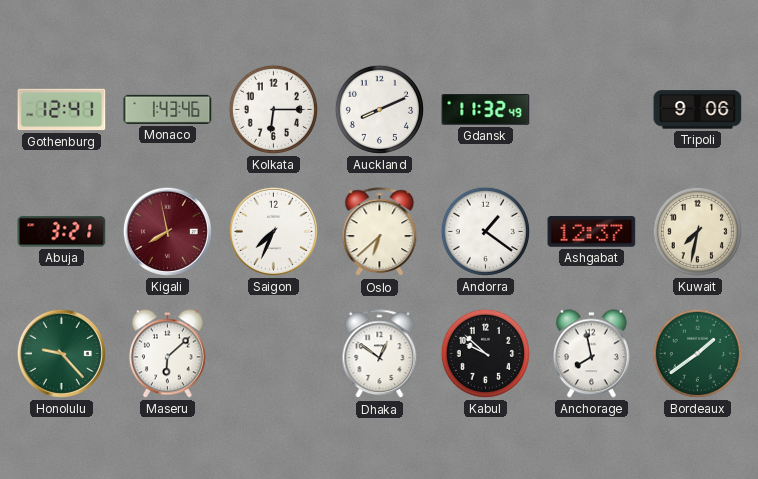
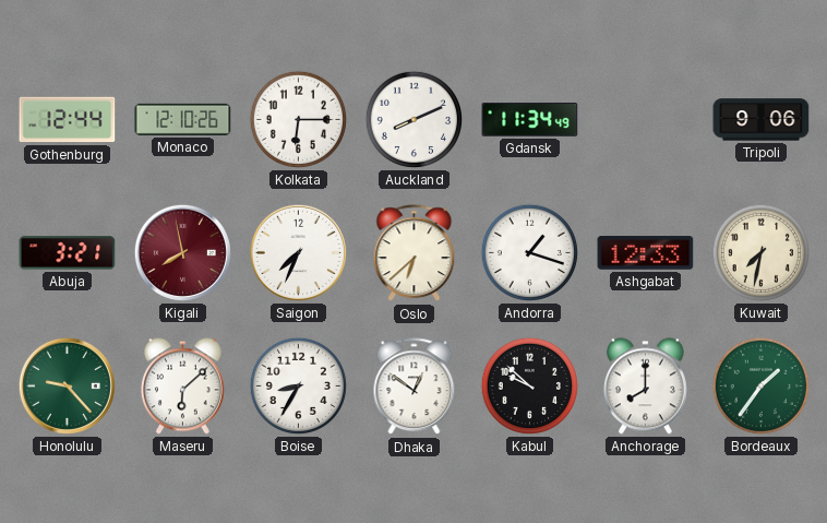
Gothenburg: 12:41 -> 12:44 (68, 120)
Monaco: 1:43 -> 12:10 (183, 119)
Gdansk: 11:32 -> 11:34 (530, 120)
Andorra: 1:21 -> 1:18 (529, 252)
Ashgabat: 12:37 -> 12:33 (646, 253)
Boise: none -> 8:35 (298, 385)
Anchorage: 7:58 -> 8:00 (645, 387)
Bordeaux: 1:39 -> 1:36 (760, 385)
